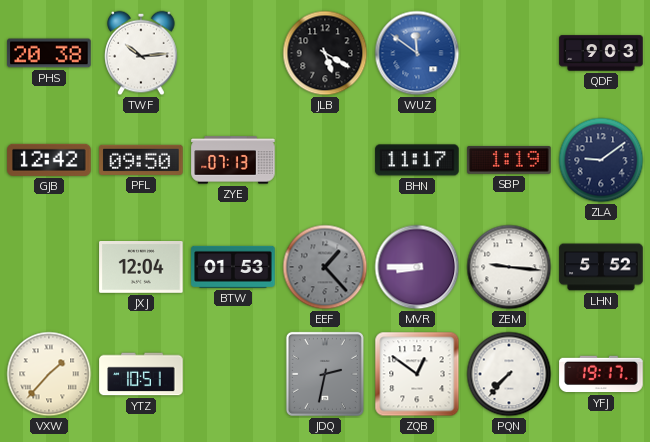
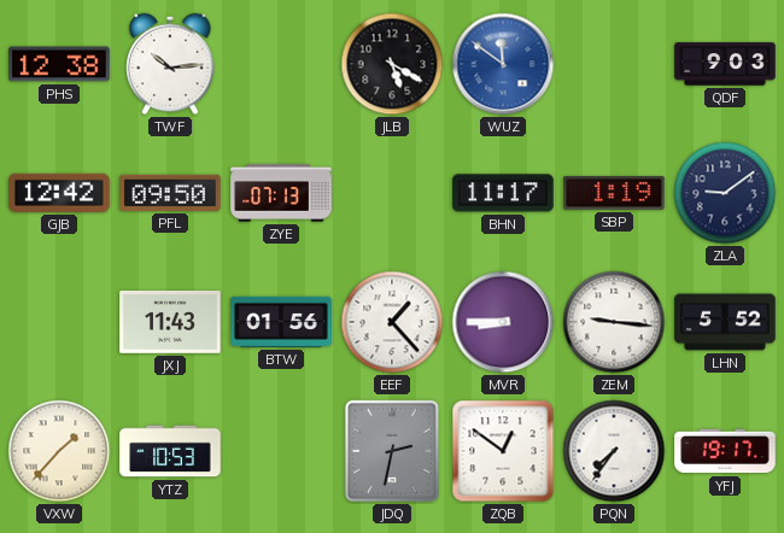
PHS: 20:38 -> 12:38 (59, 64)
JXJ: 12:04 -> 11:43 (170, 323)
BTW: 01:53 -> 01:56 (281, 322)
EEF dial: grey -> white (392, 322)
YTZ: 10:51 -> 10:53 (170, 451)
PQN: 7:37 -> 7:36 (614, 451)
